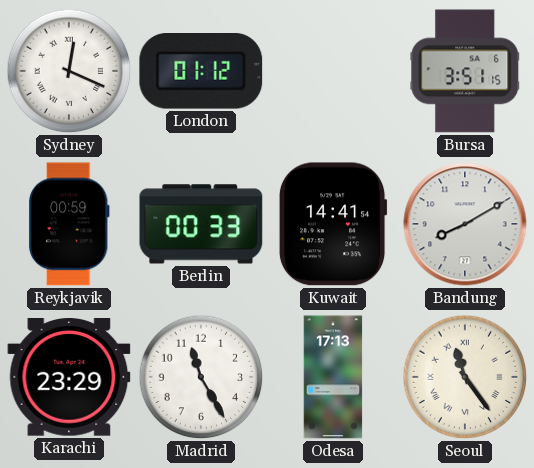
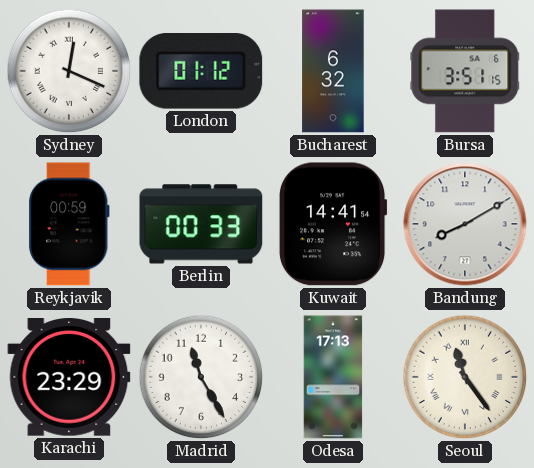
Bucharest: none -> 6:32 (333, 71)
